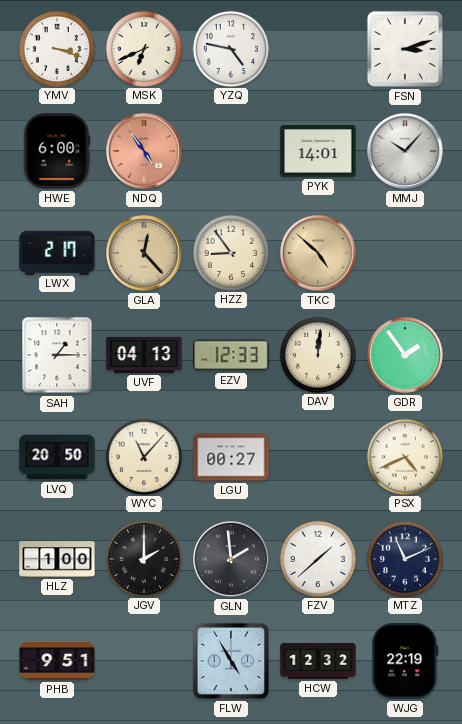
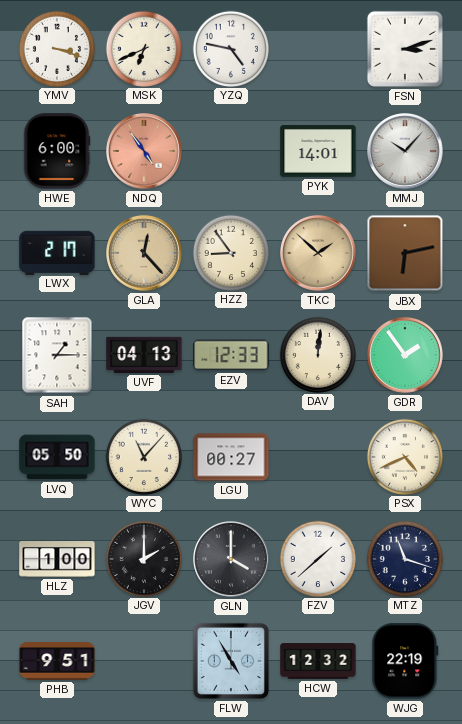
TKC: 4:52 -> 1:52 (319, 254)
JBX: none -> 6:13 (405, 253)
LVQ: 20:50 -> 05:50 (57, 457)
GLN: 1:59 -> 4:00 (232, 560)
MTZ: 11:11 -> 11:18 (404, 558)
